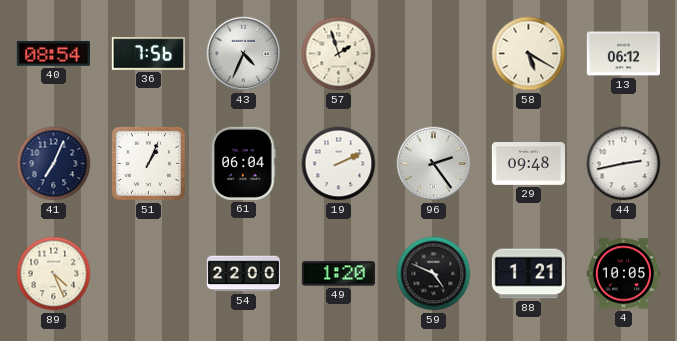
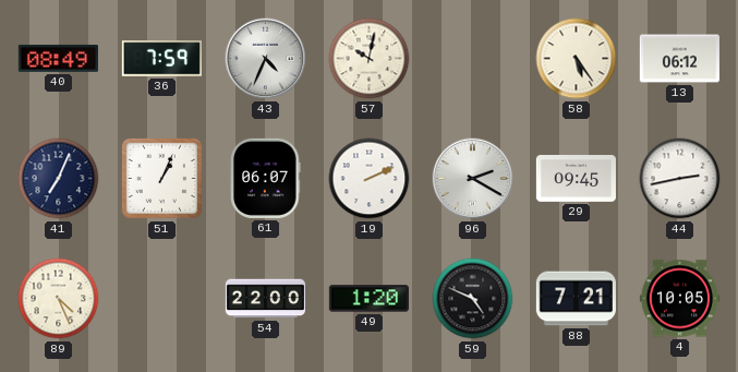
40: 08:54 -> 08:49 (58, 59)
36: 7:56 -> 7:59 (161, 59)
57: 1:57 -> 10:02 (370, 59)
58: 5:20 -> 5:24 (577, 59)
61: 06:04 -> 06:07 (266, 178)
96: 2:24 -> 2:20 (473, 179)
29: 09:48 -> 09:45 (576, 179)
88: 1:21 -> 7:21 (576, 299)
